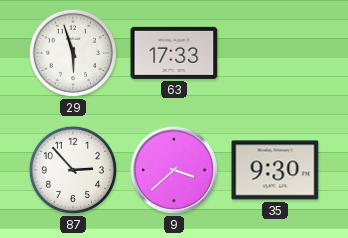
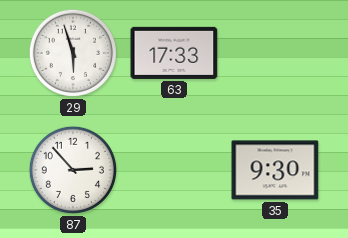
9: 3:38 -> none (174, 170)
